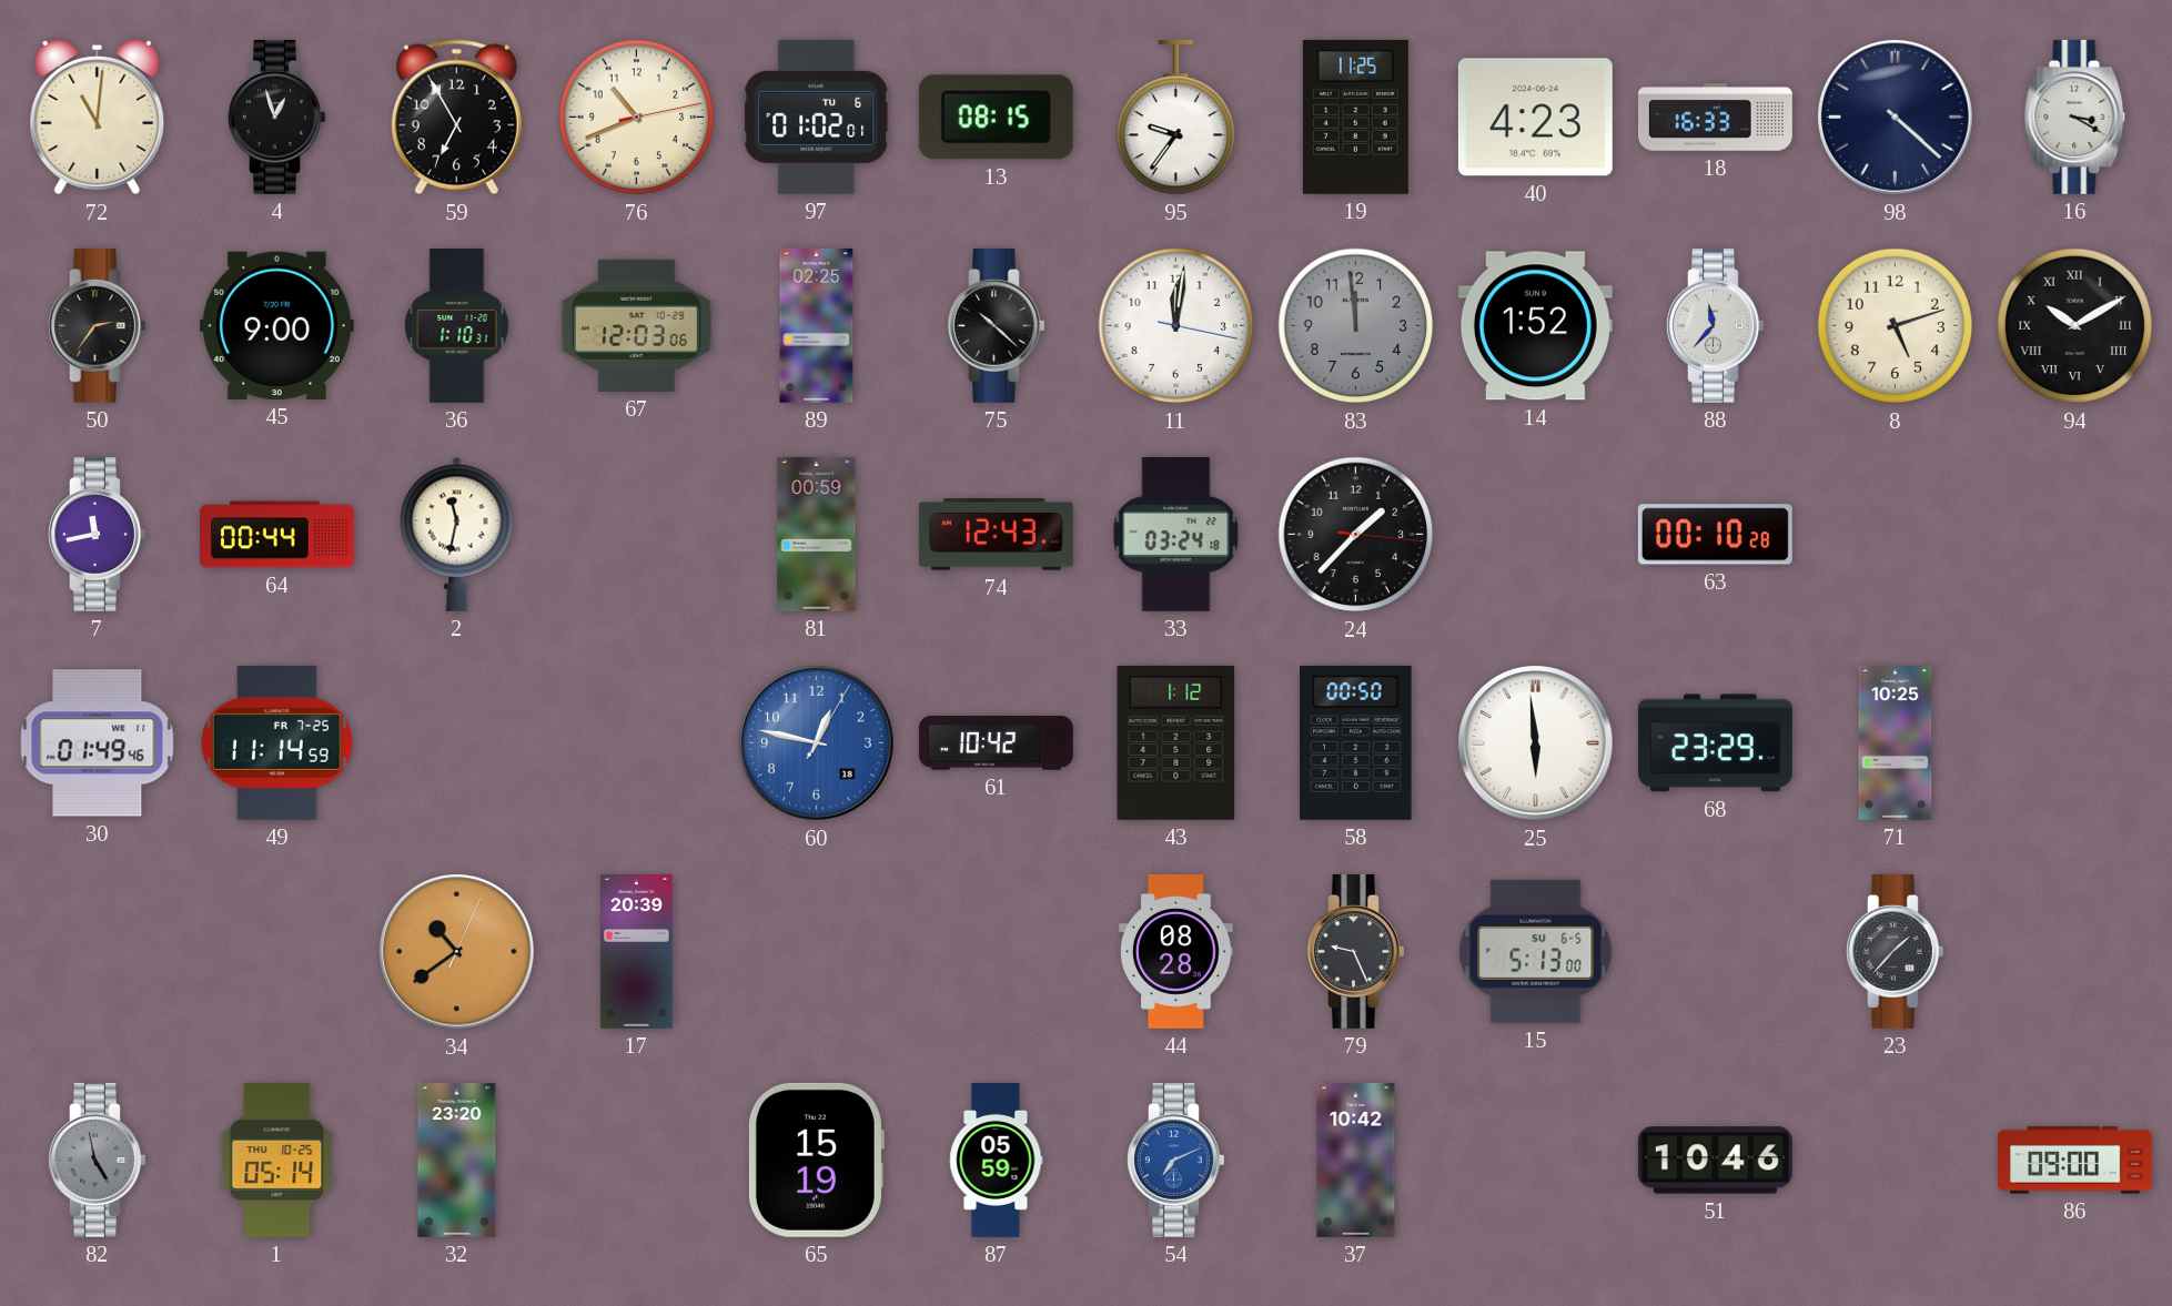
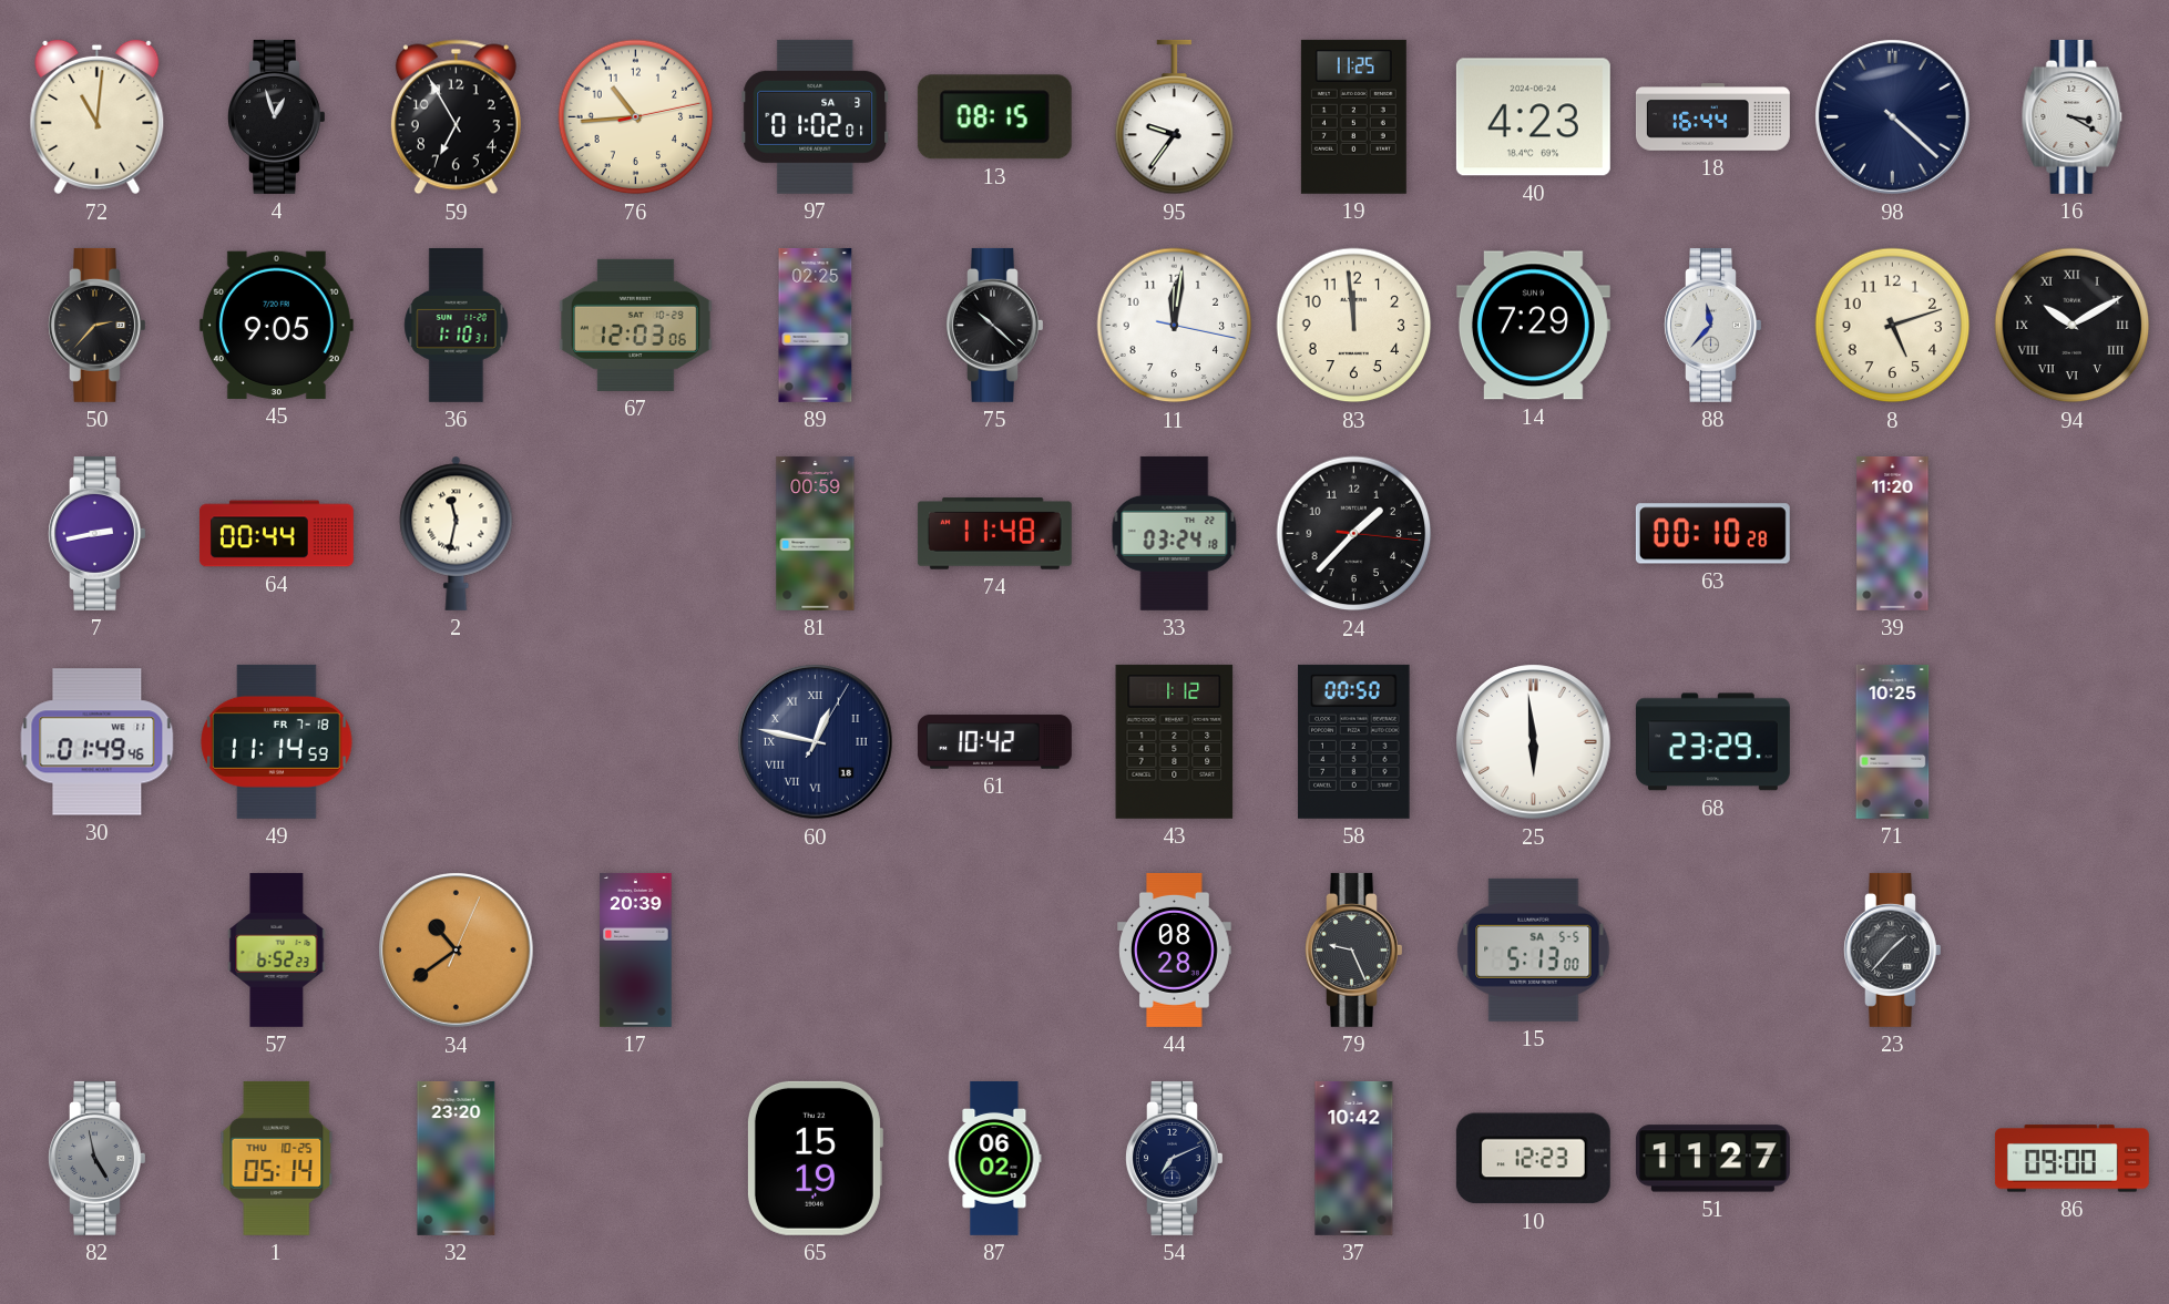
76: 10:41 -> 10:44 (636, 117)
97 date: TU 6 -> SA 3 (816, 116)
18: 16:33 -> 16:44 (1712, 117)
50: 2:36 -> 2:37 (98, 325)
45: 9:00 -> 9:05 (276, 325)
83 dial: grey -> cream (1354, 326)
14: 1:52 -> 7:29 (1533, 326)
7: 11:43 -> 2:43 (98, 533)
74: 12:43 -> 11:48 (994, 534)
39: none -> 11:20 (1893, 533)
49 date: FR 7-25 -> FR 7-18 (277, 741)
60 dial: blue -> navy (816, 742)
60 numerals: Arabic -> Roman (816, 742)
57: none -> 6:52 (277, 949)
15 date: SU 6-5 -> SA 5-5 (1534, 949)
87: 05:59 -> 06:02 (995, 1158)
54 dial: blue -> navy (1175, 1158)
10: none -> 12:23 (1533, 1159)
51: 10:46 -> 11:27 (1712, 1159)
